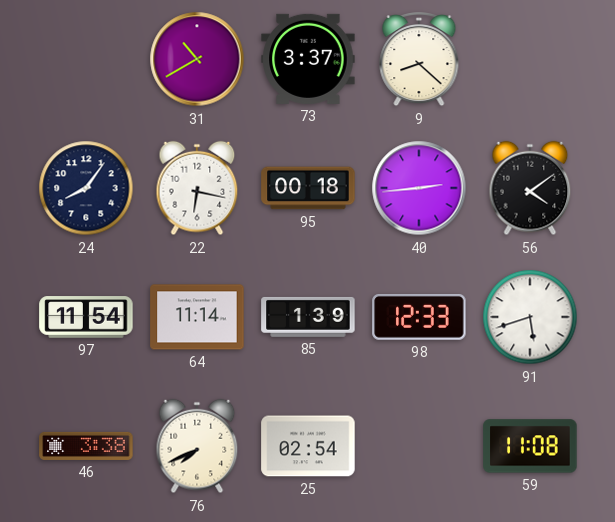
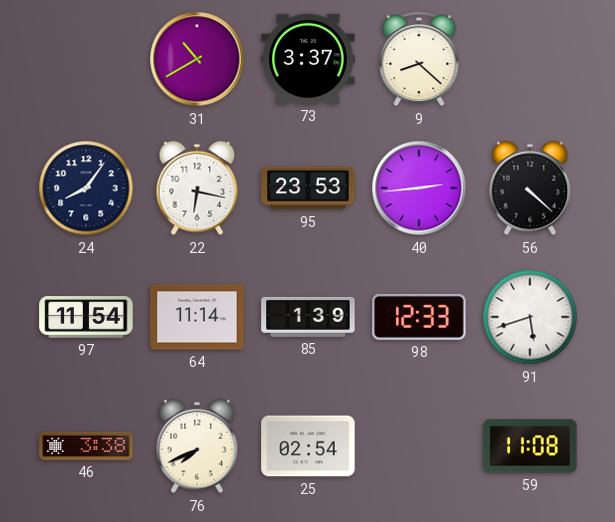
95: 00:18 -> 23:53 (308, 188)
56: 4:09 -> 4:22 (530, 188)
